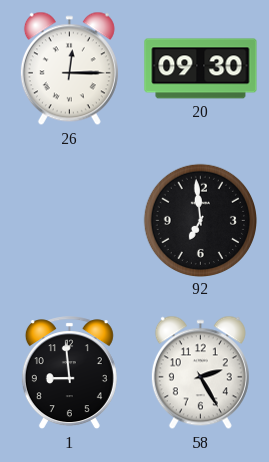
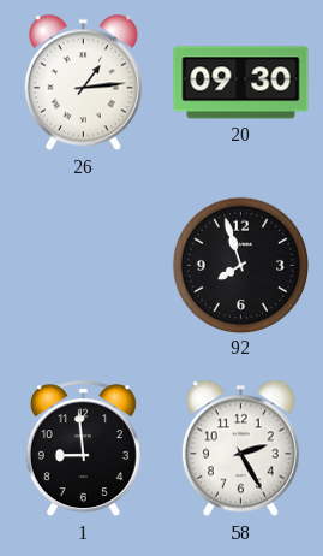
26: 12:15 -> 1:14 (83, 83)
92: 6:59 -> 7:57 (240, 265)
